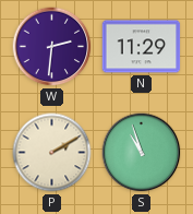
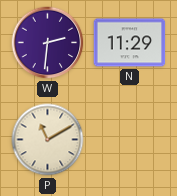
P: 2:10 -> 11:10 (48, 140)
S: 10:57 -> none (142, 153)
